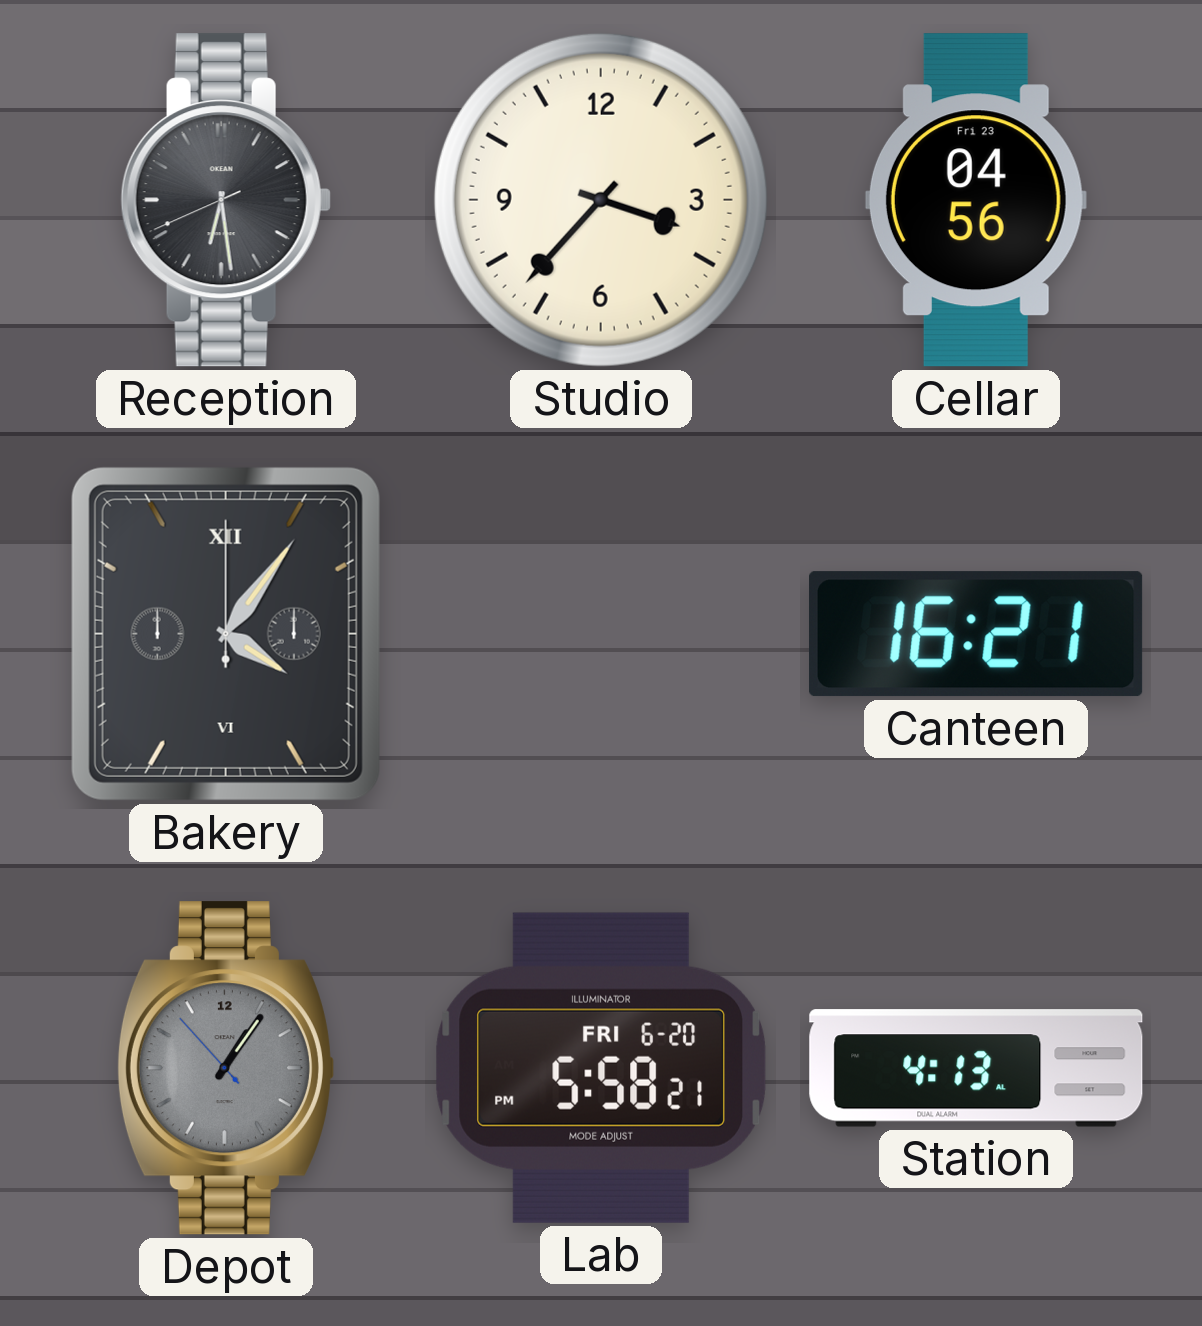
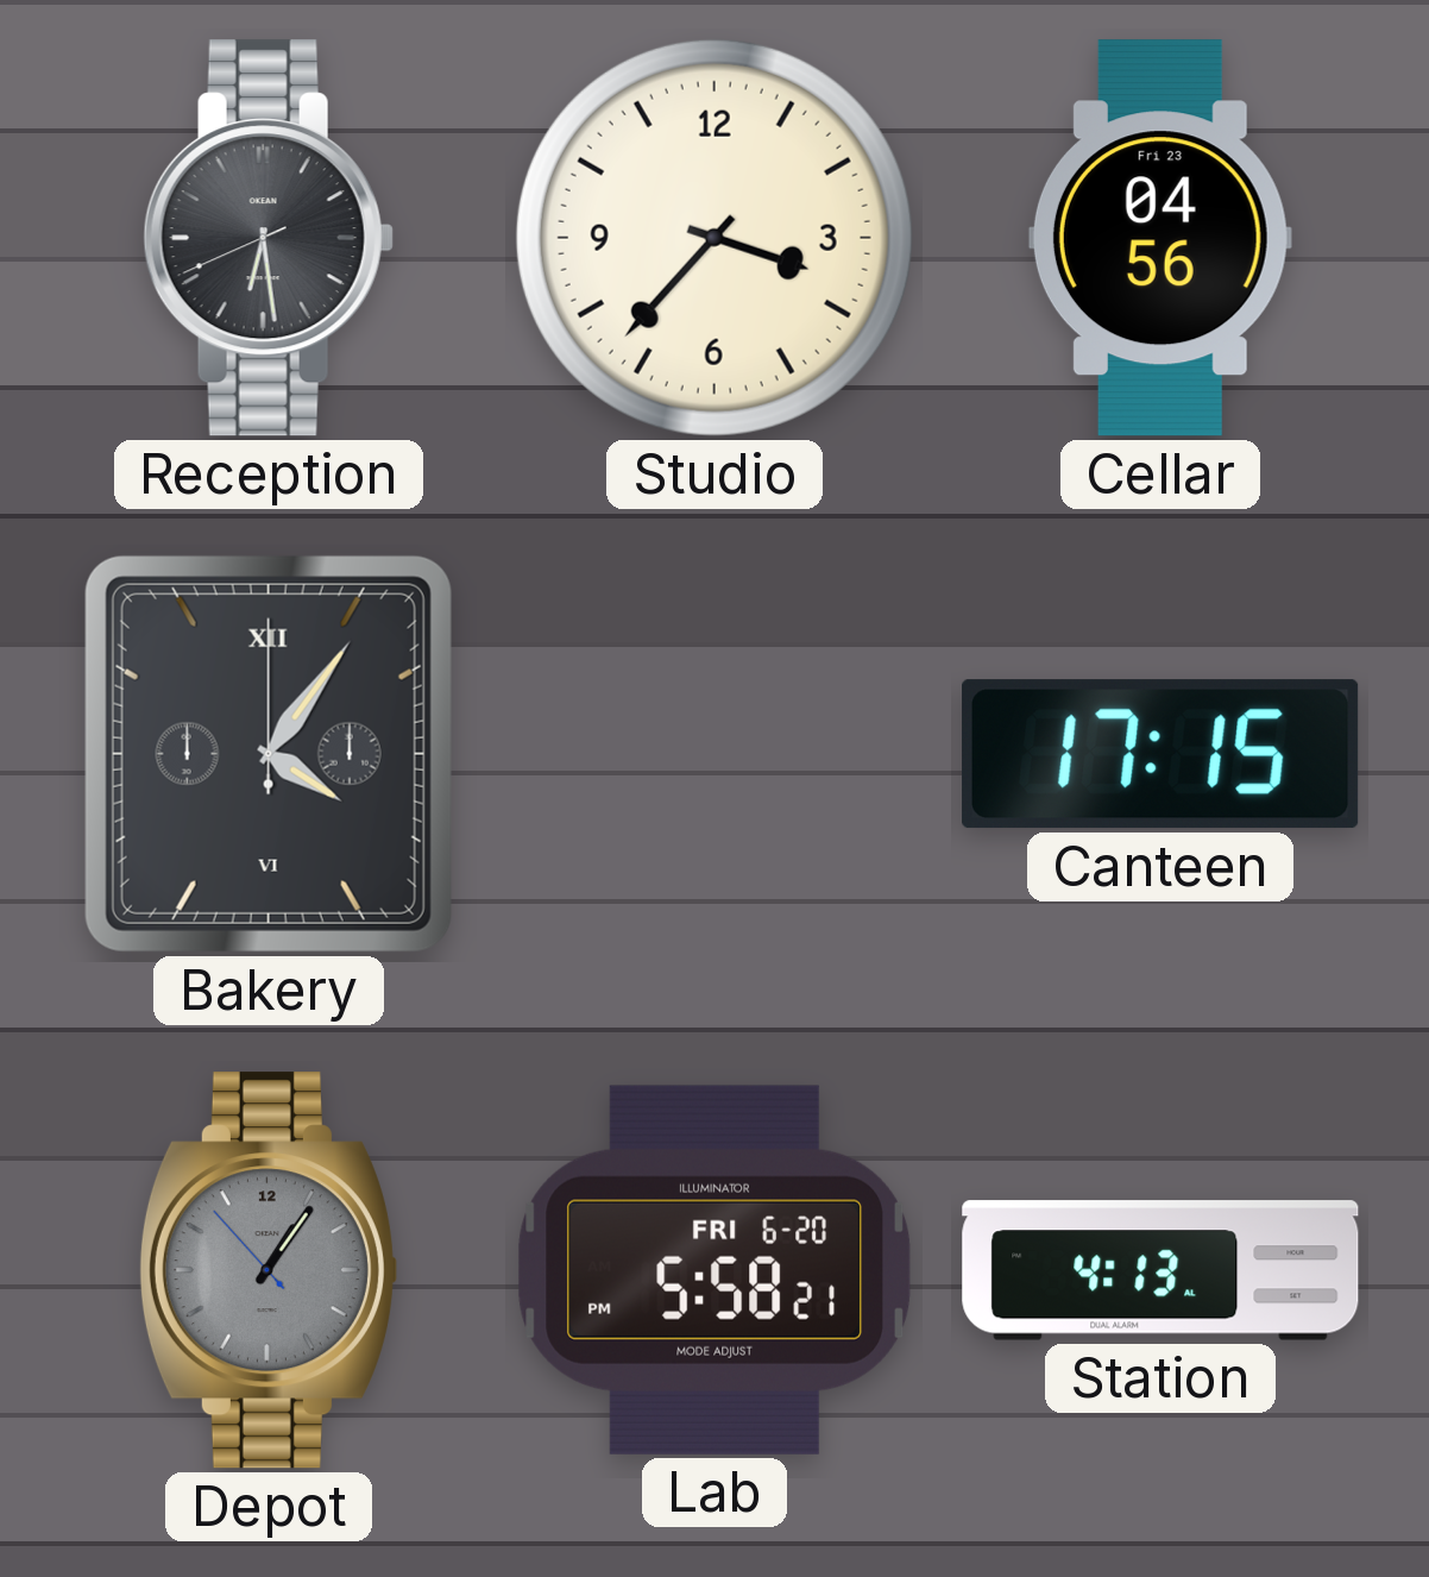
Canteen: 16:21 -> 17:15 (1160, 754)
